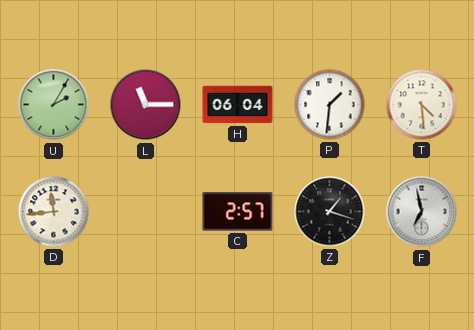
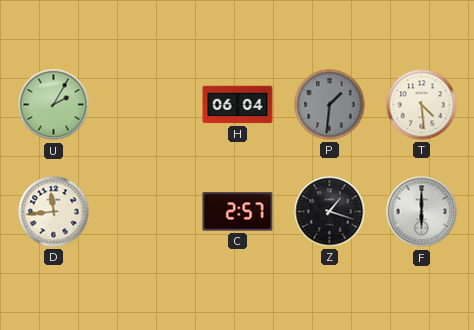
L: 11:15 -> none (146, 105)
P dial: white -> grey (330, 105)
F: 6:58 -> 6:00 (422, 212)
